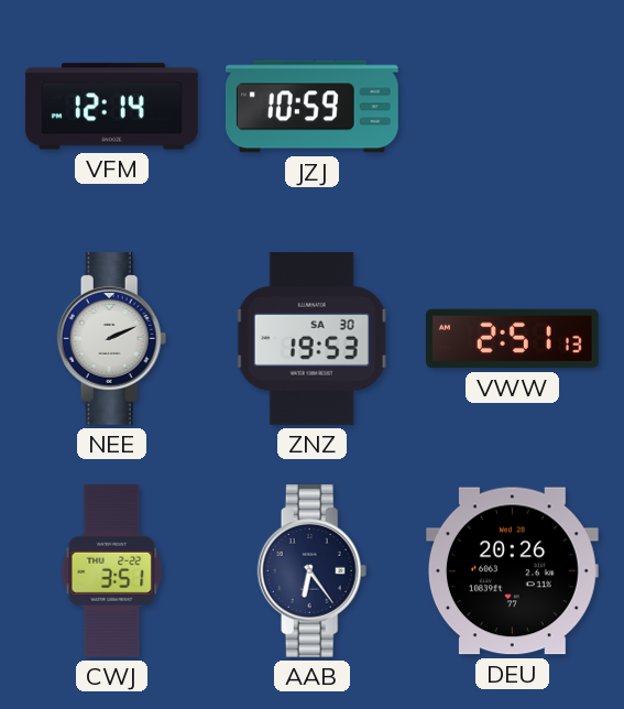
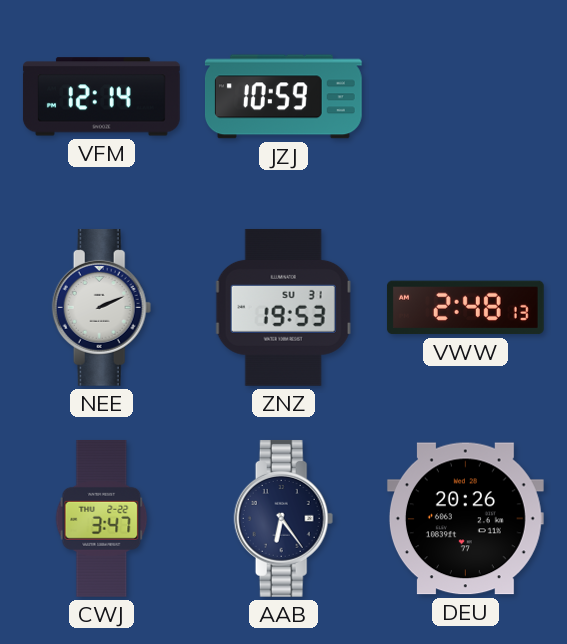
ZNZ date: SA 30 -> SU 31 (283, 307)
VWW: 2:51 -> 2:48 (465, 308)
CWJ: 3:51 -> 3:47 (102, 518)
